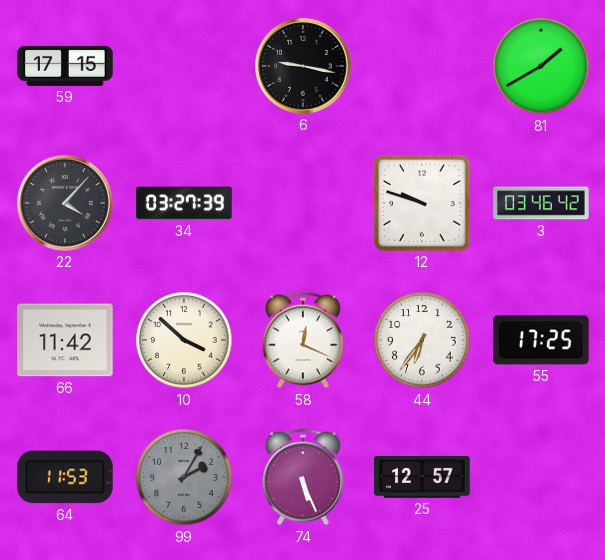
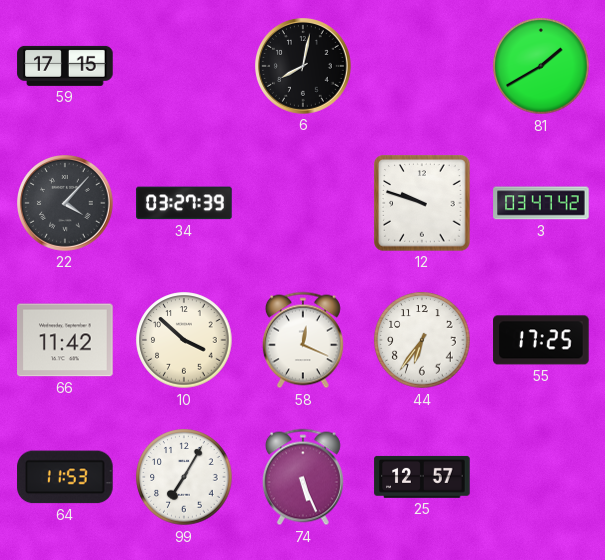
6: 9:17 -> 8:02 (304, 67)
3: 03:46 -> 03:47 (541, 203)
99: 2:05 -> 7:05 (184, 477)
99 dial: grey -> white (184, 477)
